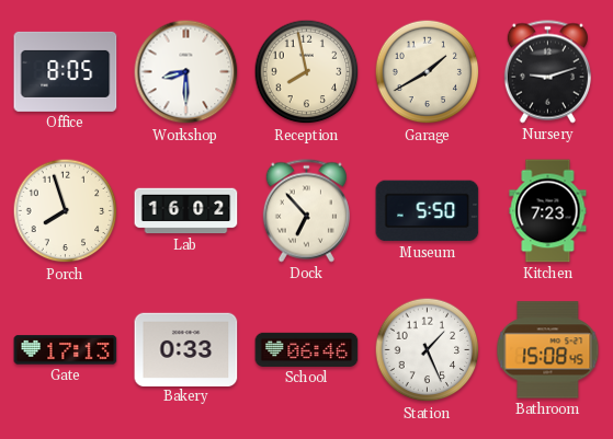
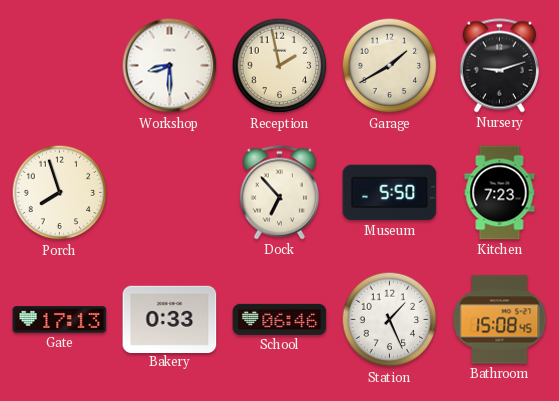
Office: 8:05 -> none (66, 71)
Reception: 7:58 -> 1:58 (280, 66)
Lab: 16:02 -> none (186, 211)
